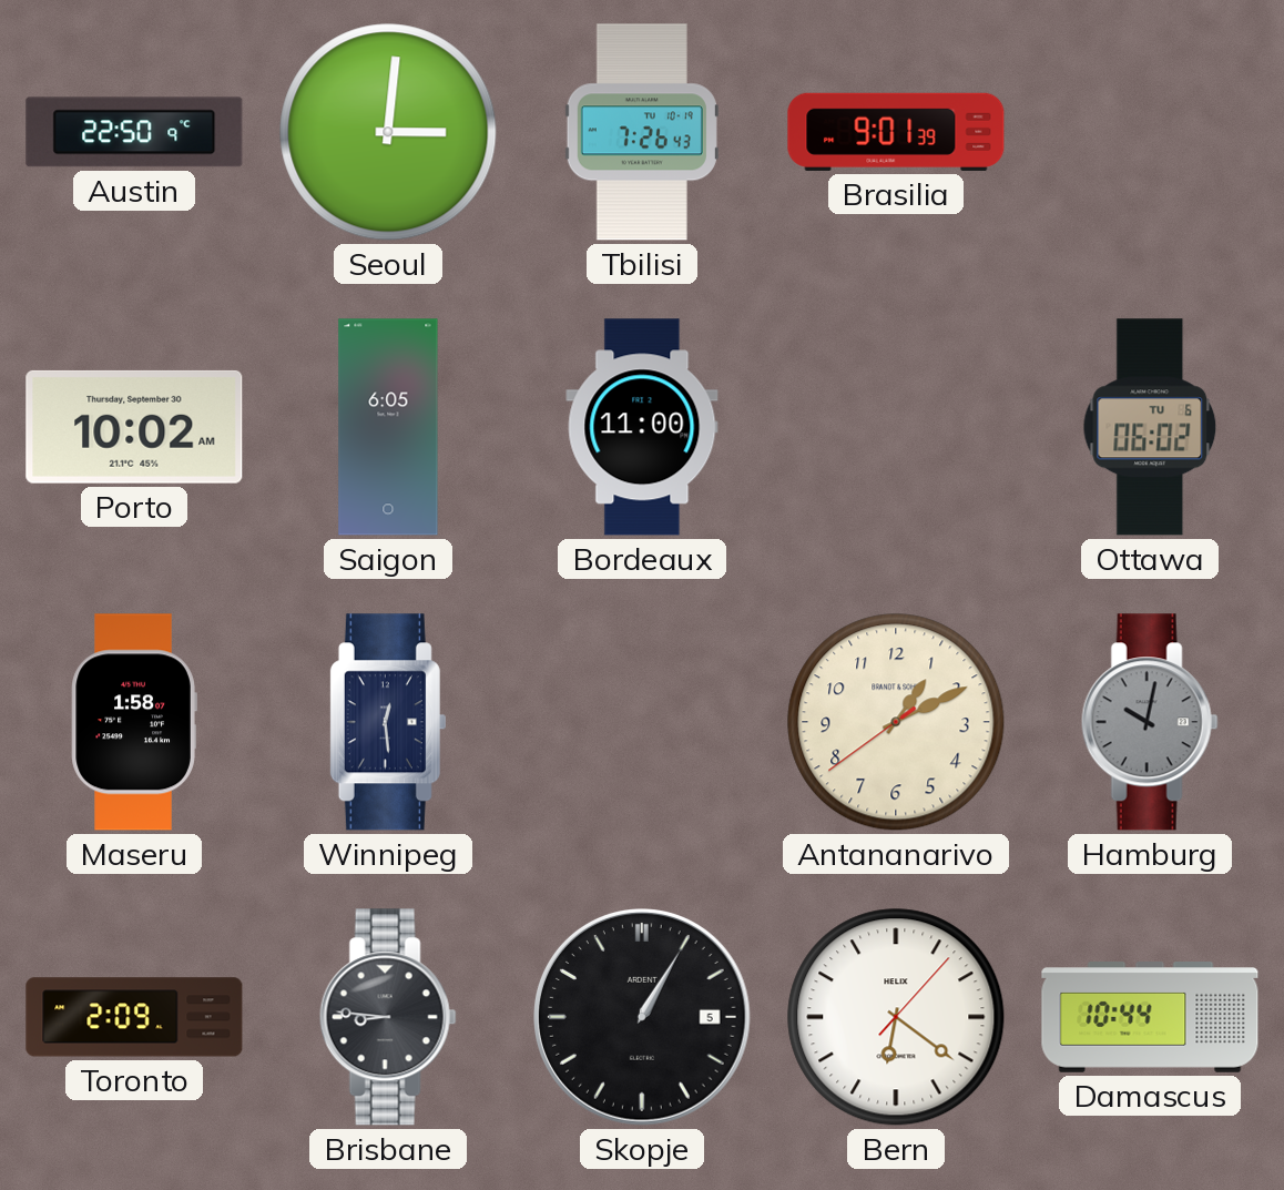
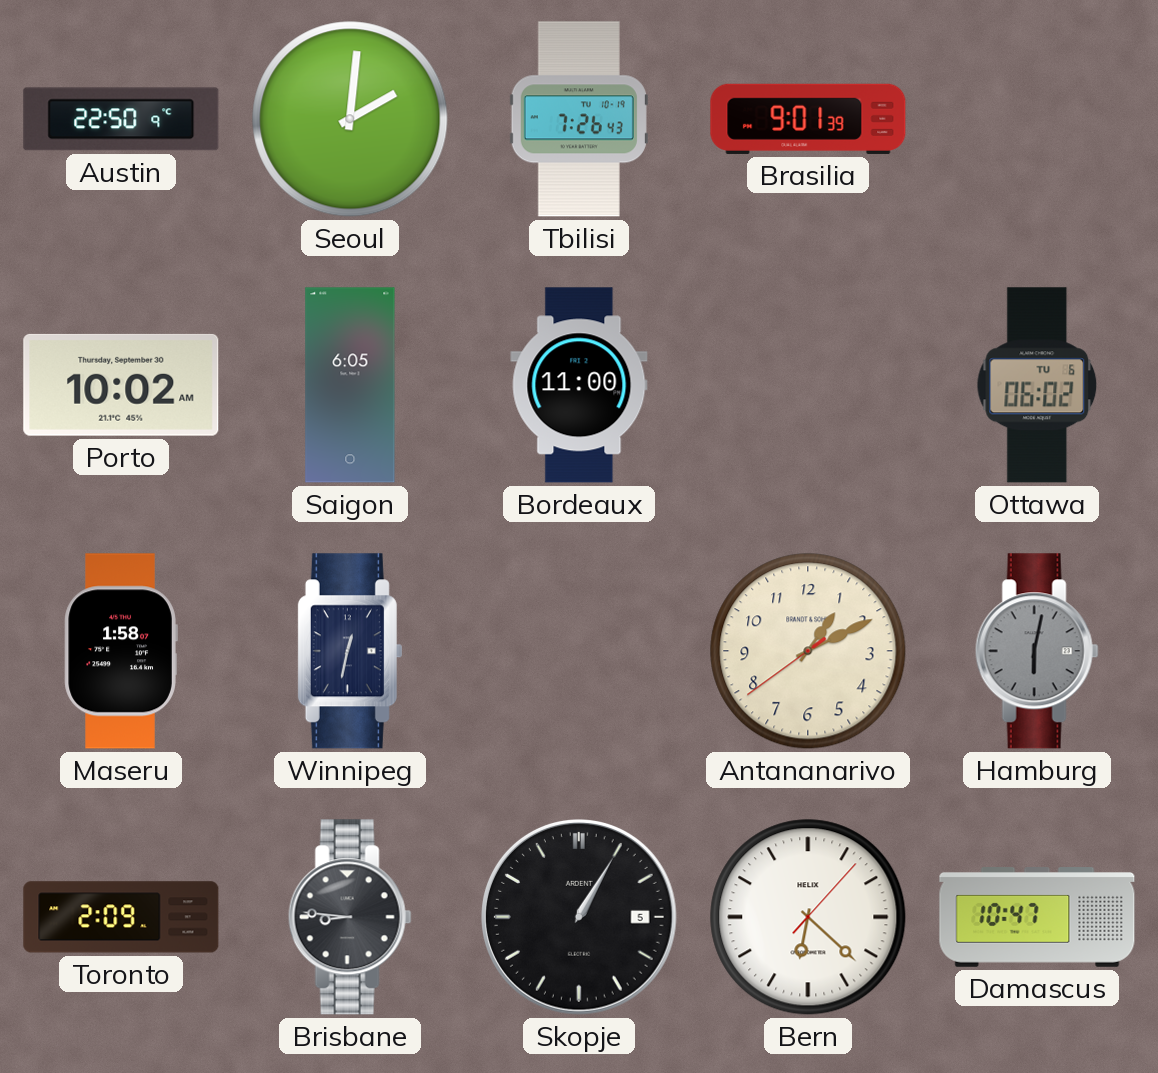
Seoul: 3:01 -> 2:01 (350, 119)
Winnipeg: 12:29 -> 12:32 (349, 651)
Hamburg: 10:02 -> 6:02 (1037, 651)
Bern: 6:21 -> 6:22 (808, 917)
Damascus: 10:44 -> 10:47 (1037, 918)
